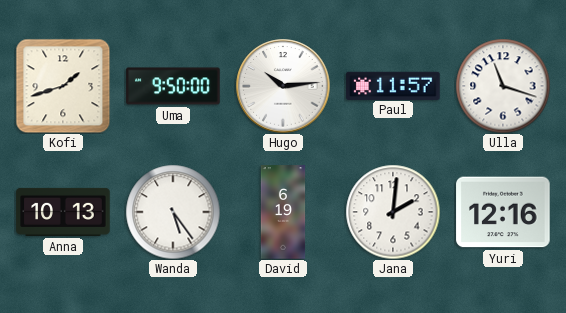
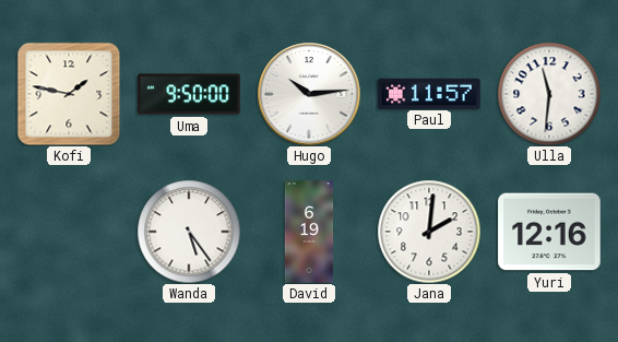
Kofi: 1:42 -> 1:47 (69, 94)
Ulla: 11:18 -> 11:31 (549, 94)
Anna: 10:13 -> none (63, 212)
